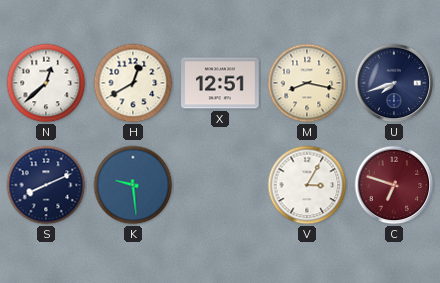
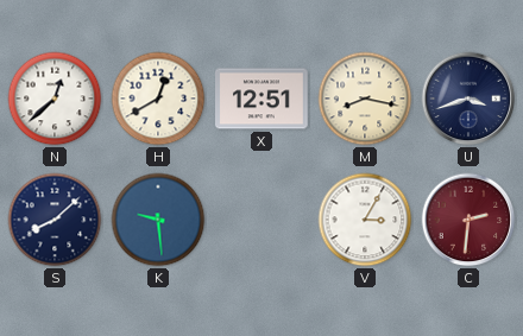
U: 7:42 -> 3:42 (468, 99)
S: 8:11 -> 8:08 (55, 220)
C: 6:48 -> 2:31 (468, 220)
